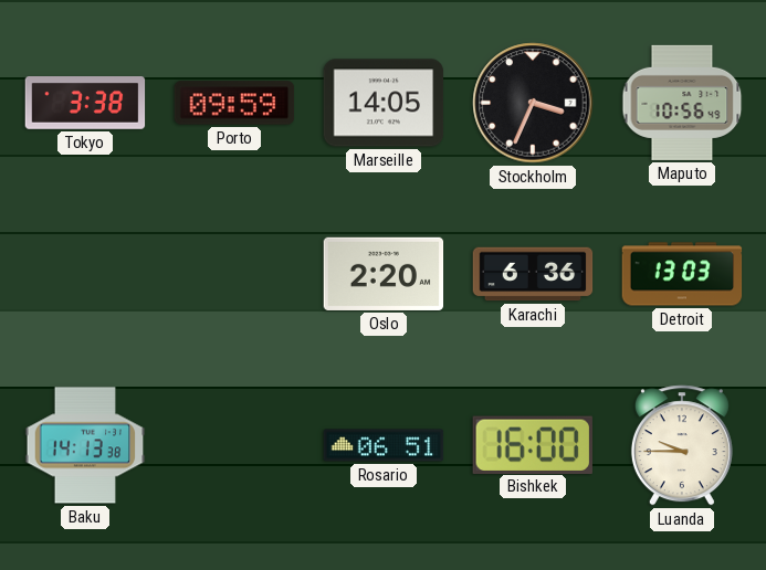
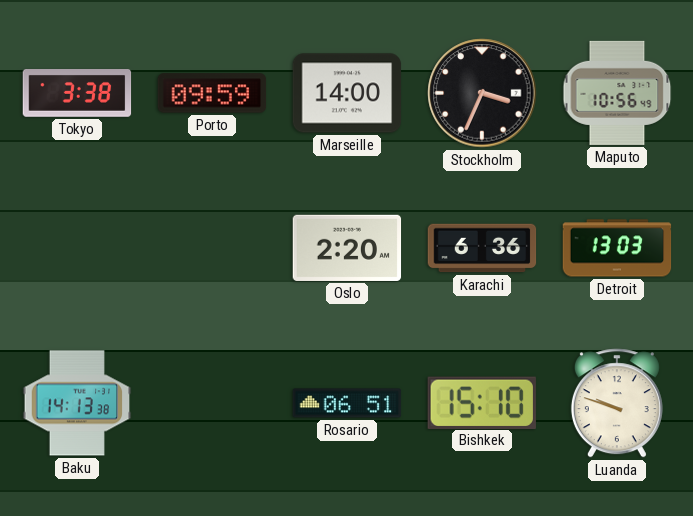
Marseille: 14:05 -> 14:00 (347, 93)
Bishkek: 16:00 -> 15:10 (482, 402)
Luanda: 9:45 -> 9:48 (617, 403)
